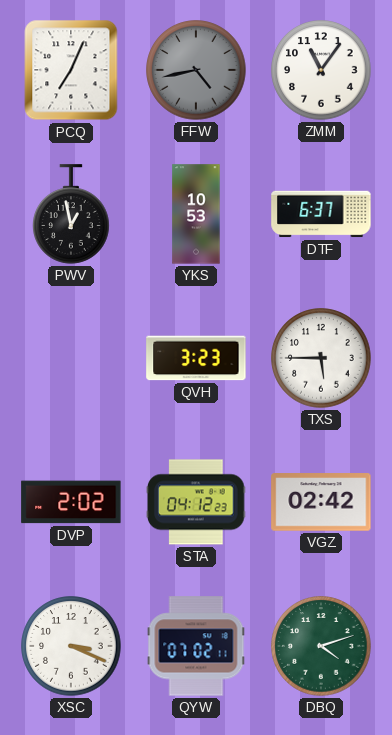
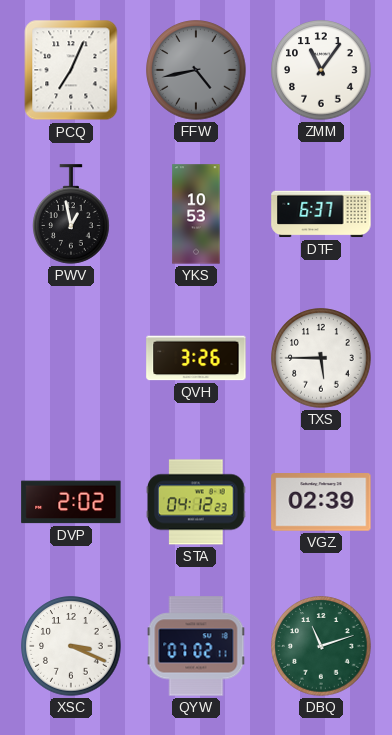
QVH: 3:23 -> 3:26 (196, 358)
VGZ: 02:42 -> 02:39 (321, 502)
DBQ: 4:12 -> 11:12 (321, 646)
